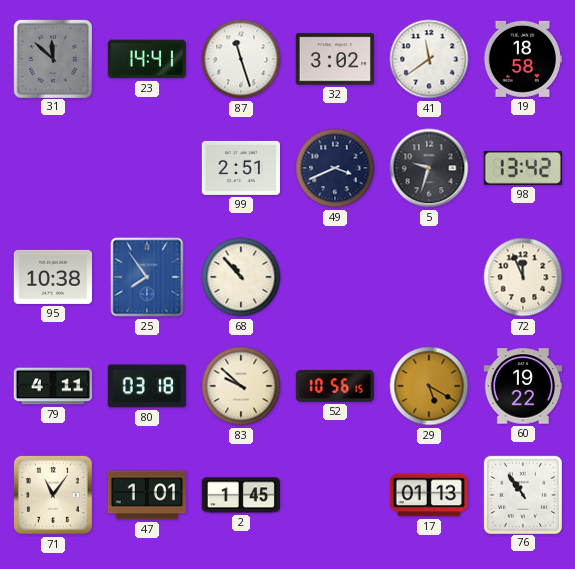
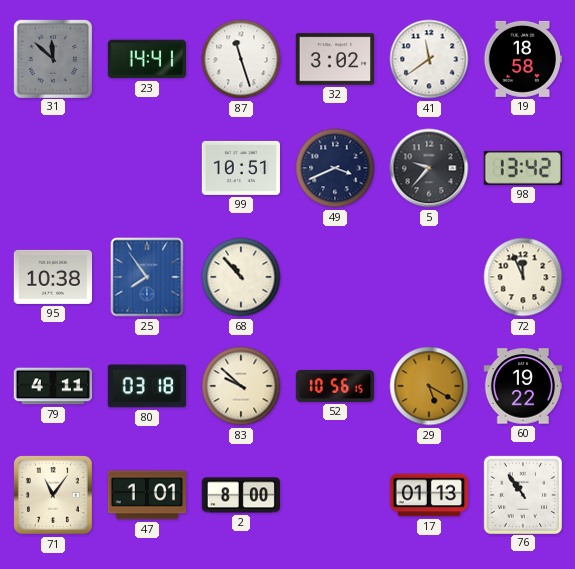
99: 2:51 -> 10:51 (240, 168)
5: 9:33 -> 9:37 (429, 168)
2: 1:45 -> 8:00 (241, 495)
